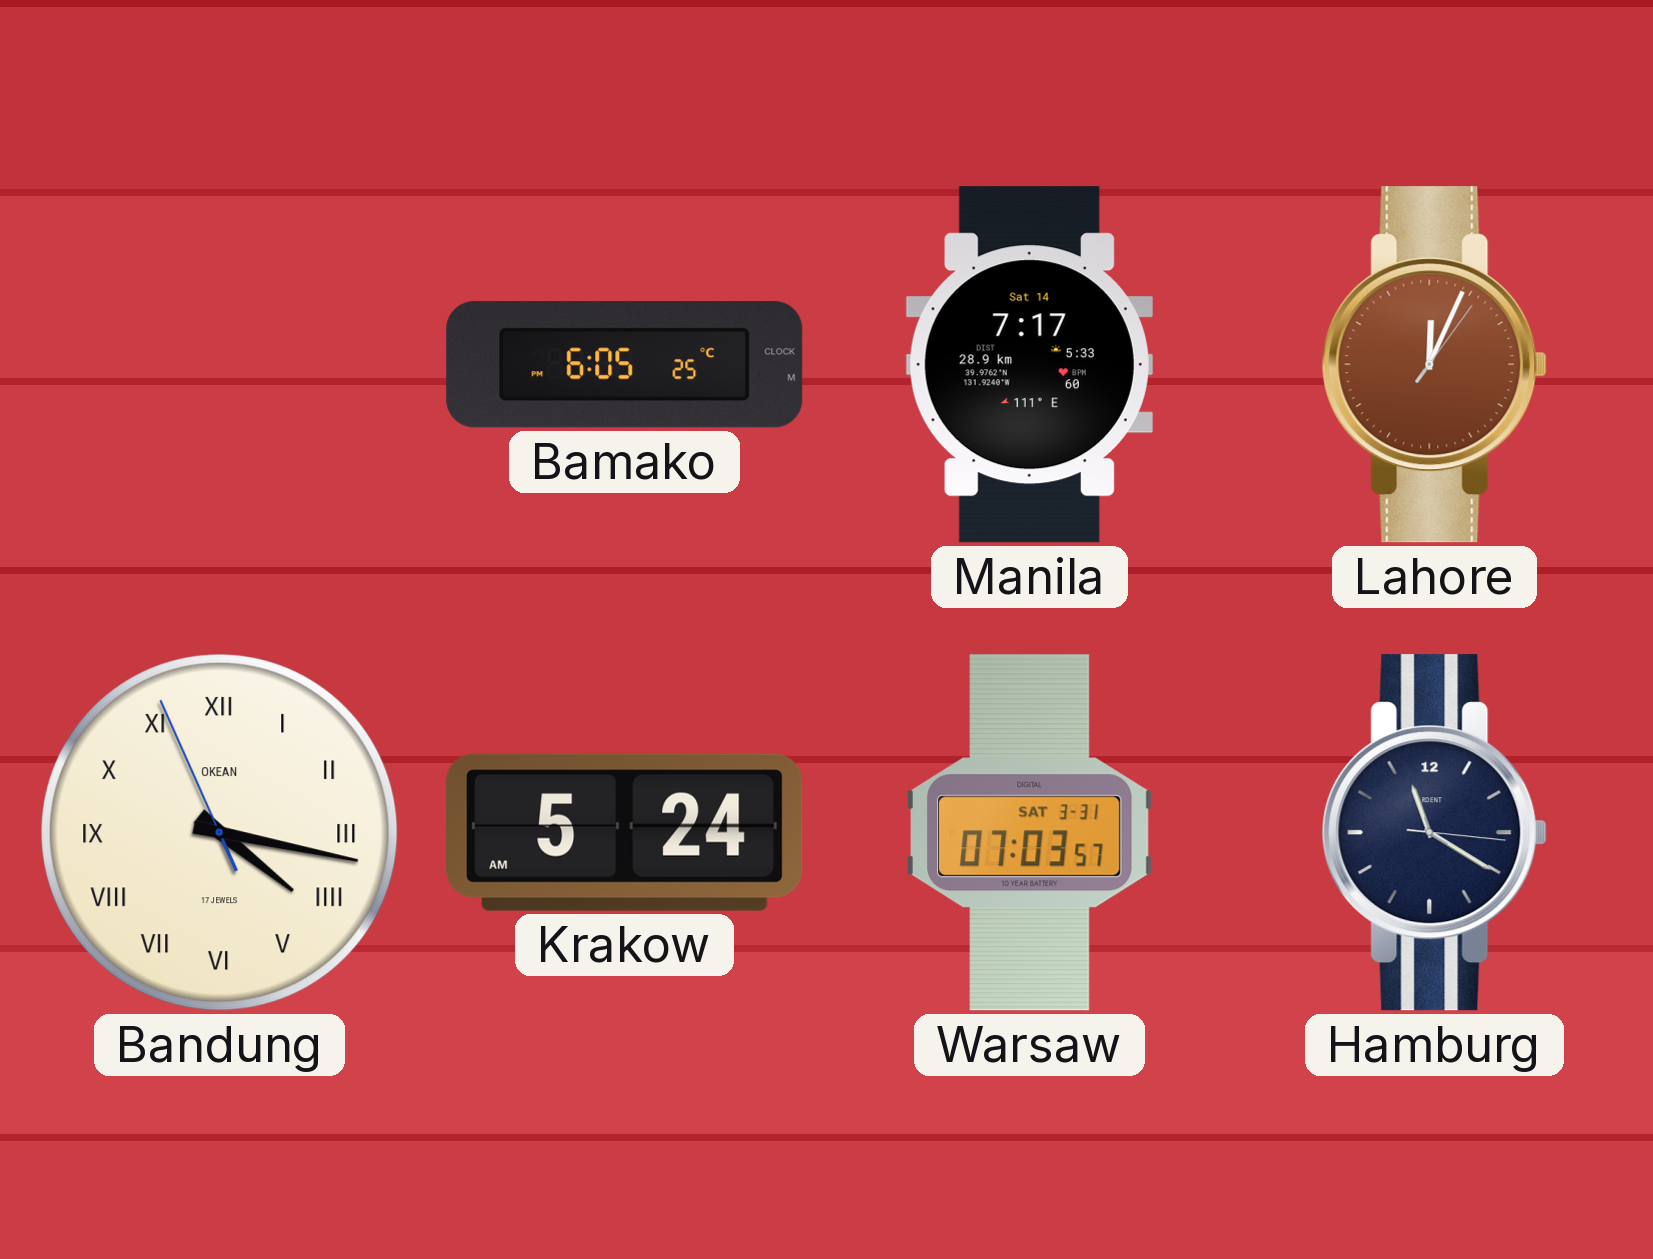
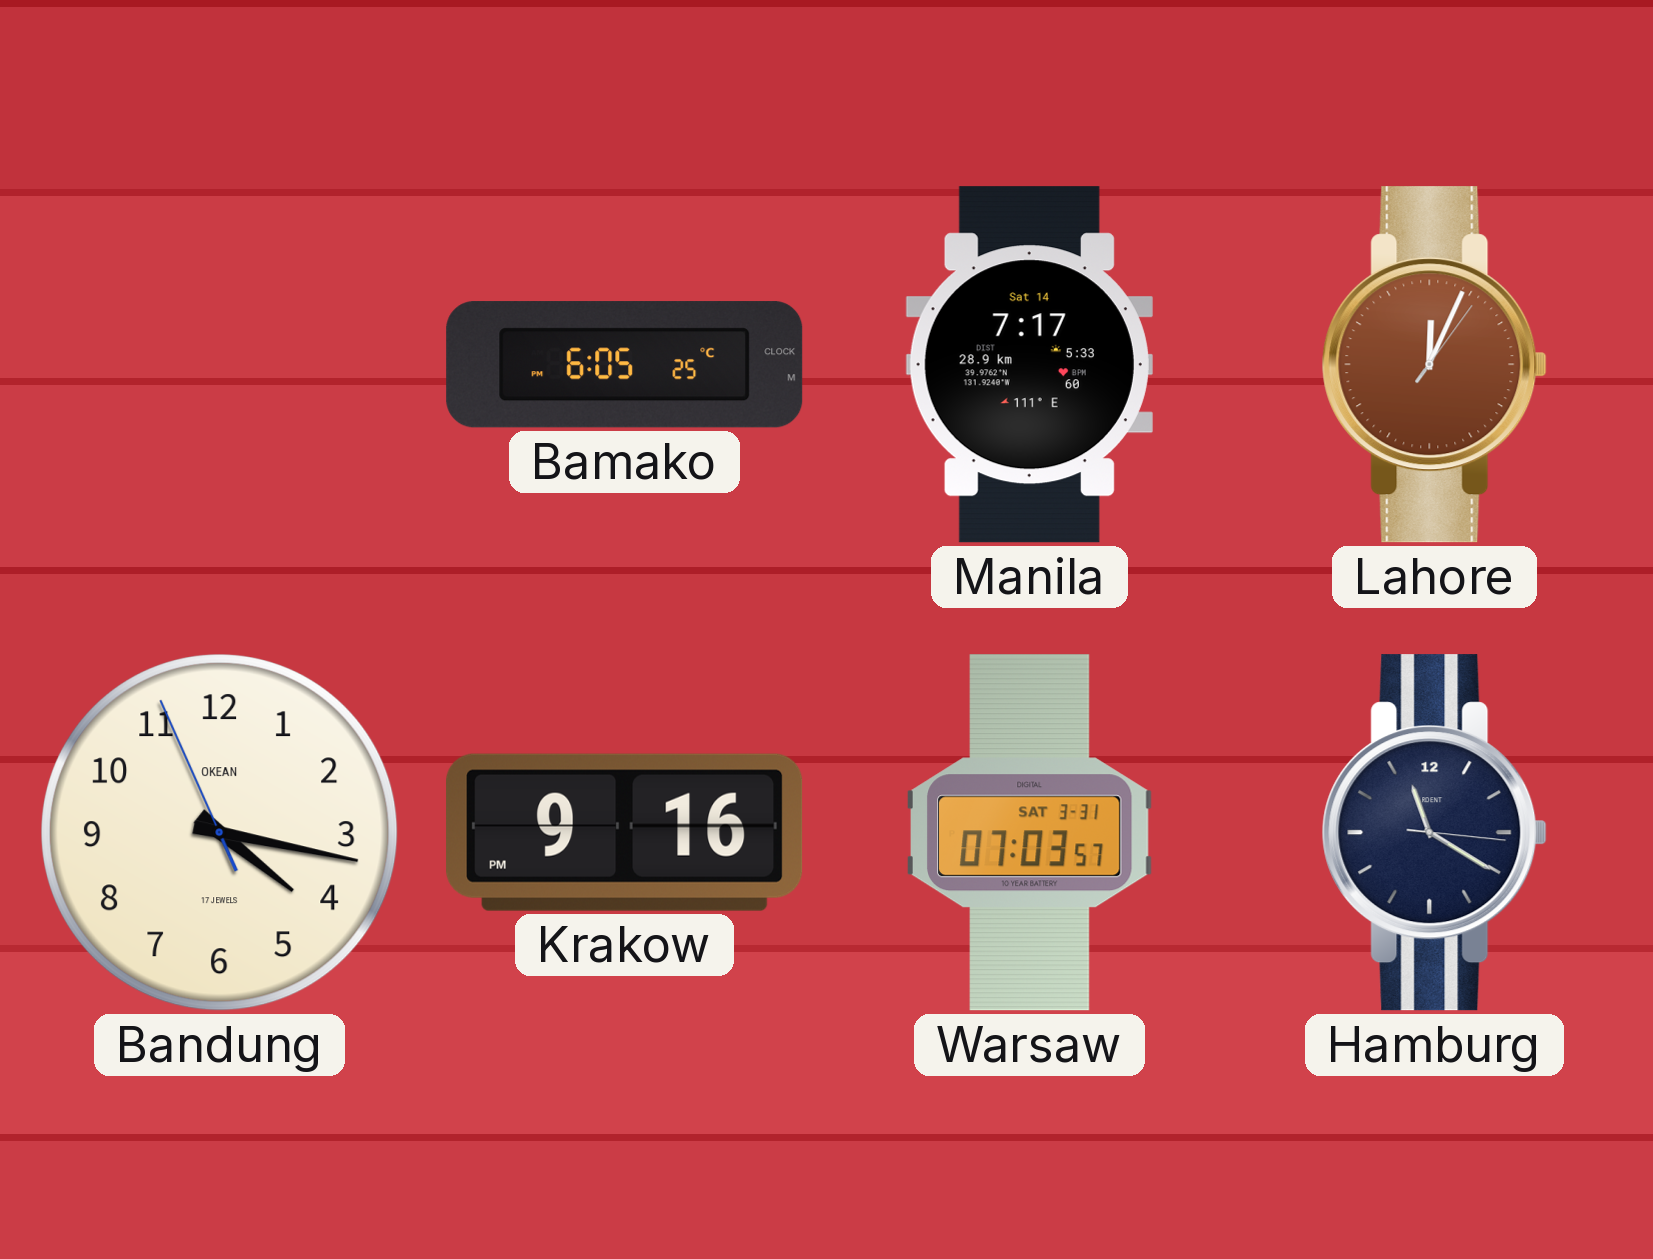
Bandung numerals: Roman -> Arabic (220, 833)
Krakow: 5:24 -> 9:16 (625, 832)
